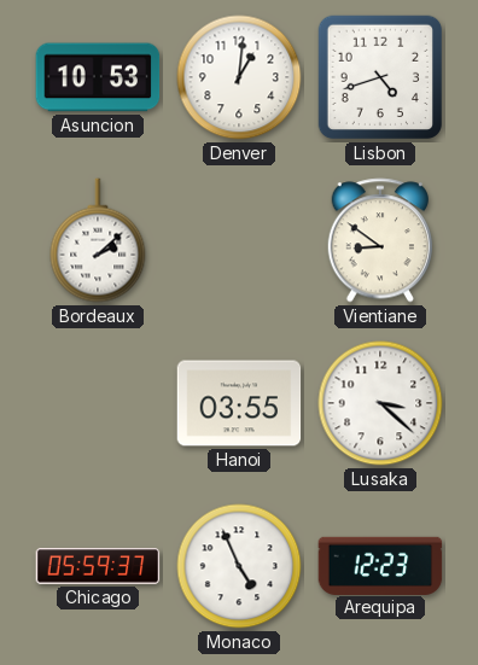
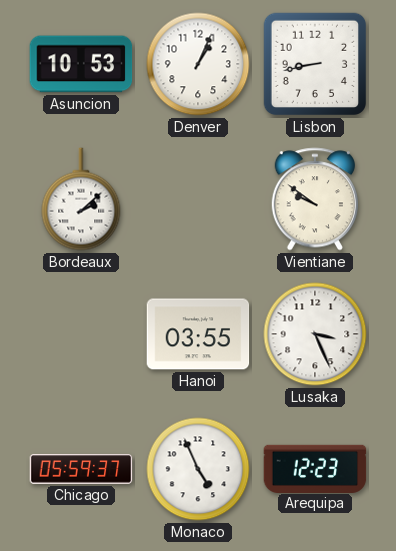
Denver: 1:01 -> 1:04 (198, 64)
Lisbon: 4:42 -> 8:43 (315, 64)
Vientiane: 8:51 -> 9:51 (314, 199)
Lusaka: 3:22 -> 3:26 (315, 334)
